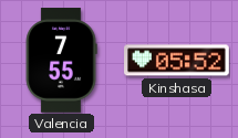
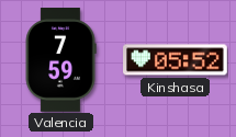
Valencia: 7:55 -> 7:59 (60, 60)
